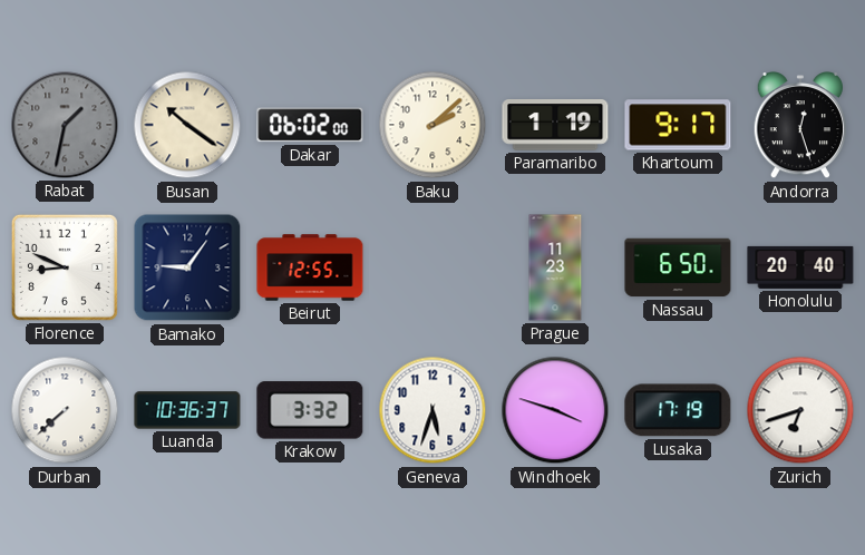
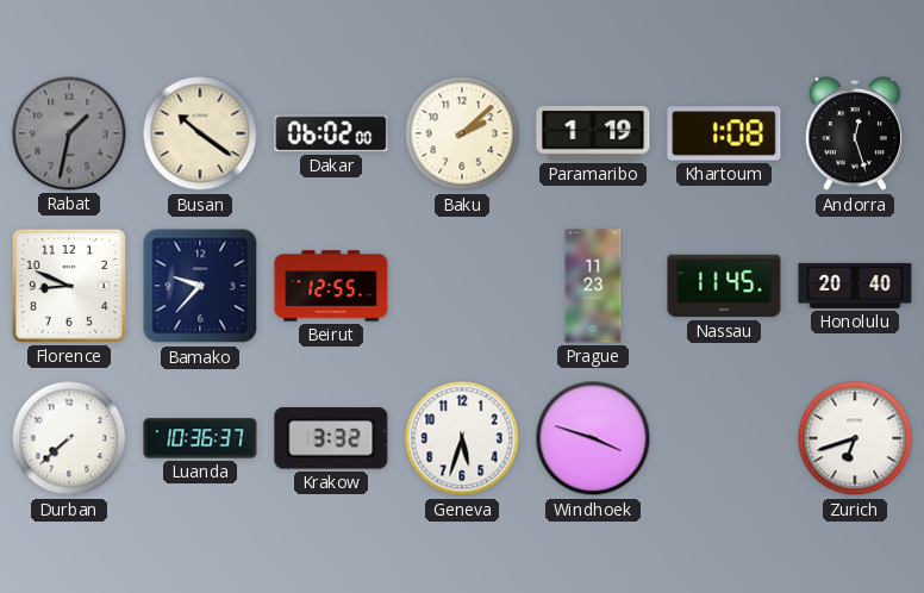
Khartoum: 9:17 -> 1:08 (724, 133)
Bamako: 9:06 -> 9:37 (200, 286)
Nassau: 6:50 -> 11:45 (724, 286)
Lusaka: 17:19 -> none (678, 410)
